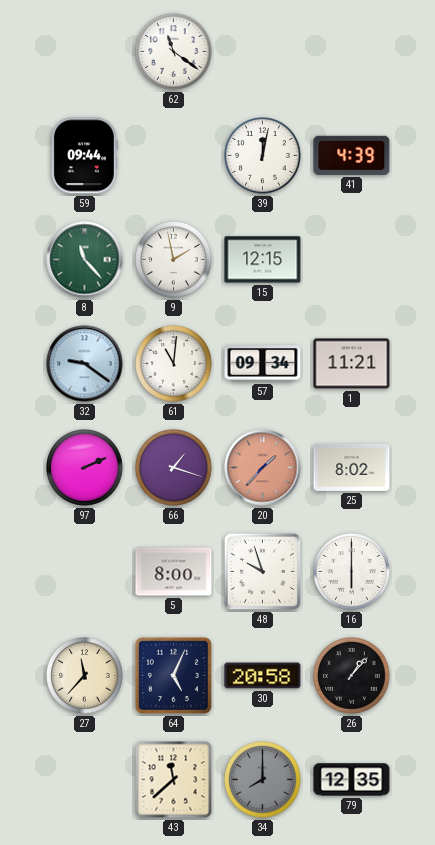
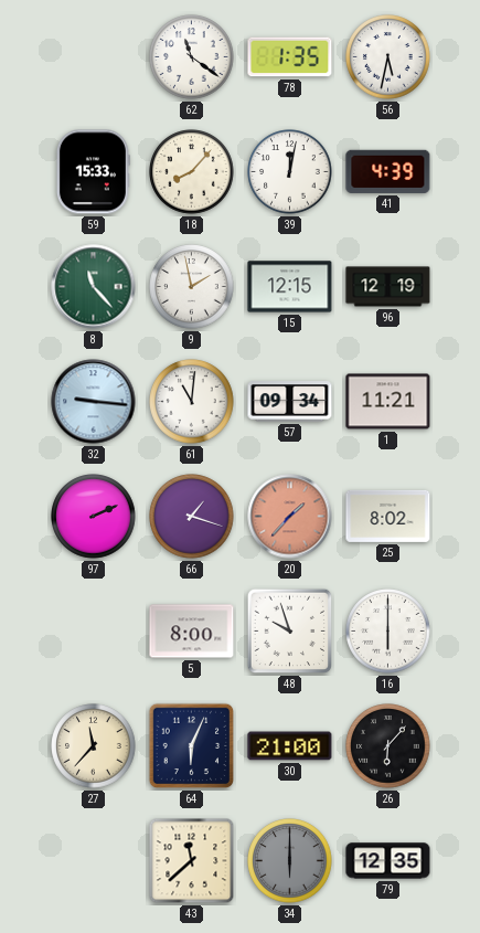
78: none -> 1:35 (290, 57)
56: none -> 5:32 (388, 57)
59: 09:44 -> 15:33 (93, 172)
18: none -> 8:07 (192, 172)
96: none -> 12:19 (388, 287)
32: 9:21 -> 9:16 (94, 402)
64: 5:04 -> 6:04 (192, 746)
30: 20:58 -> 21:00 (290, 746)
26: 1:07 -> 6:07 (388, 746)
34: 8:00 -> 6:00 (290, 861)
